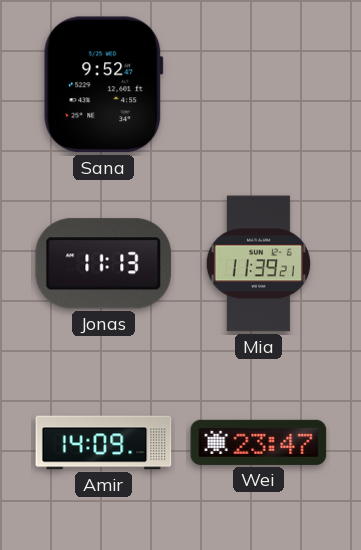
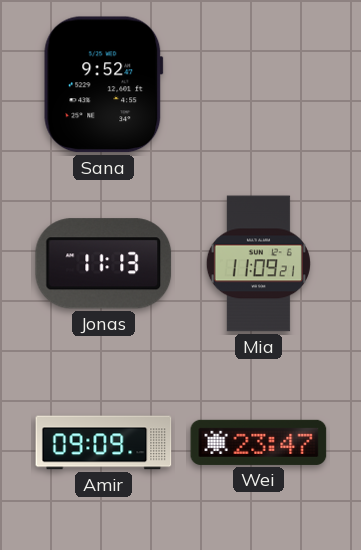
Mia: 11:39 -> 11:09 (258, 264)
Amir: 14:09 -> 09:09 (104, 443)
